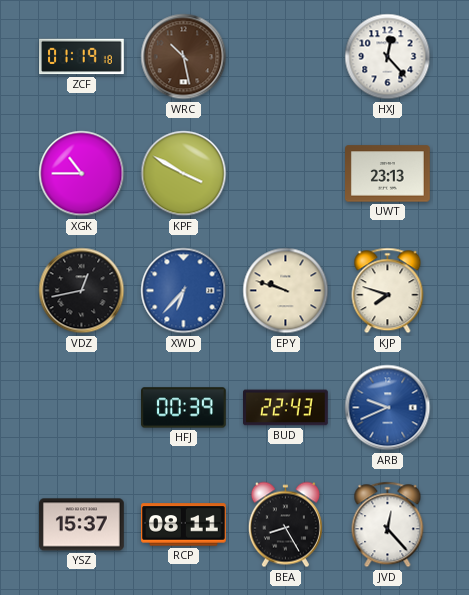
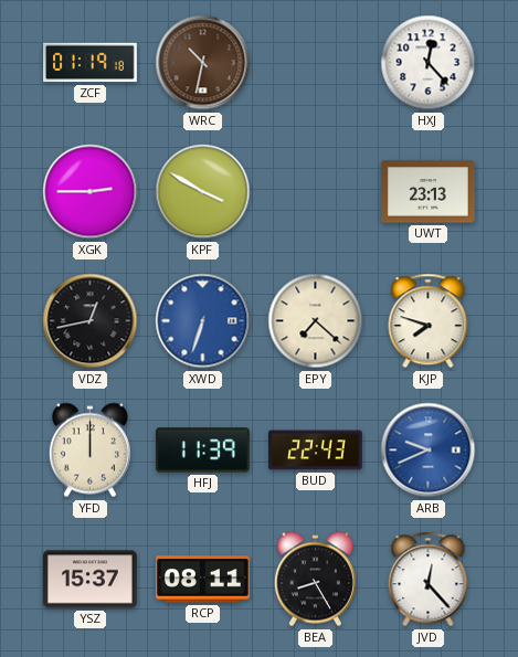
WRC: 10:28 -> 10:32 (203, 63)
XGK: 10:45 -> 2:45 (91, 192)
XWD: 6:37 -> 6:33 (203, 321)
EPY: 9:48 -> 7:22 (316, 321)
YFD: none -> 12:00 (89, 451)
HFJ: 00:39 -> 11:39 (203, 451)
